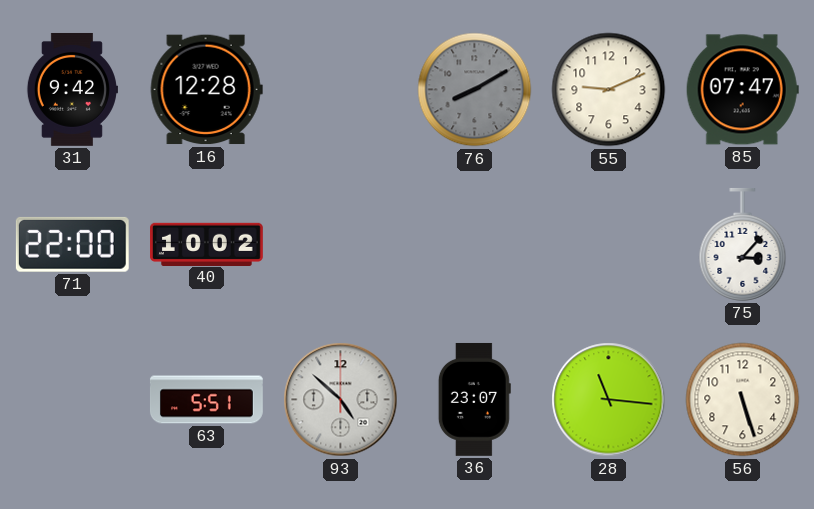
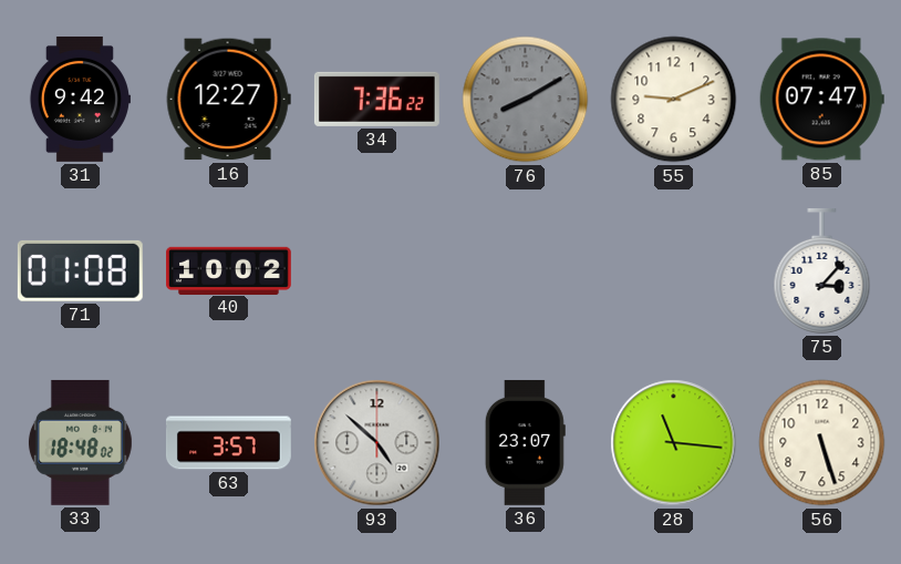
16: 12:28 -> 12:27 (228, 100)
34: none -> 7:36 (376, 99)
71: 22:00 -> 01:08 (80, 270)
33: none -> 18:48 (80, 442)
63: 5:51 -> 3:57 (229, 443)
